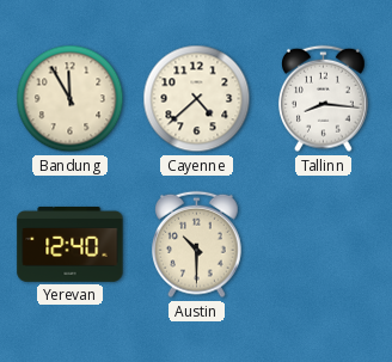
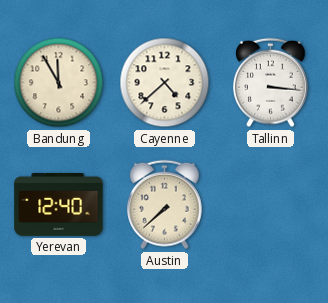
Tallinn: 8:16 -> 3:16 (271, 83)
Austin: 10:30 -> 7:38 (165, 205)
